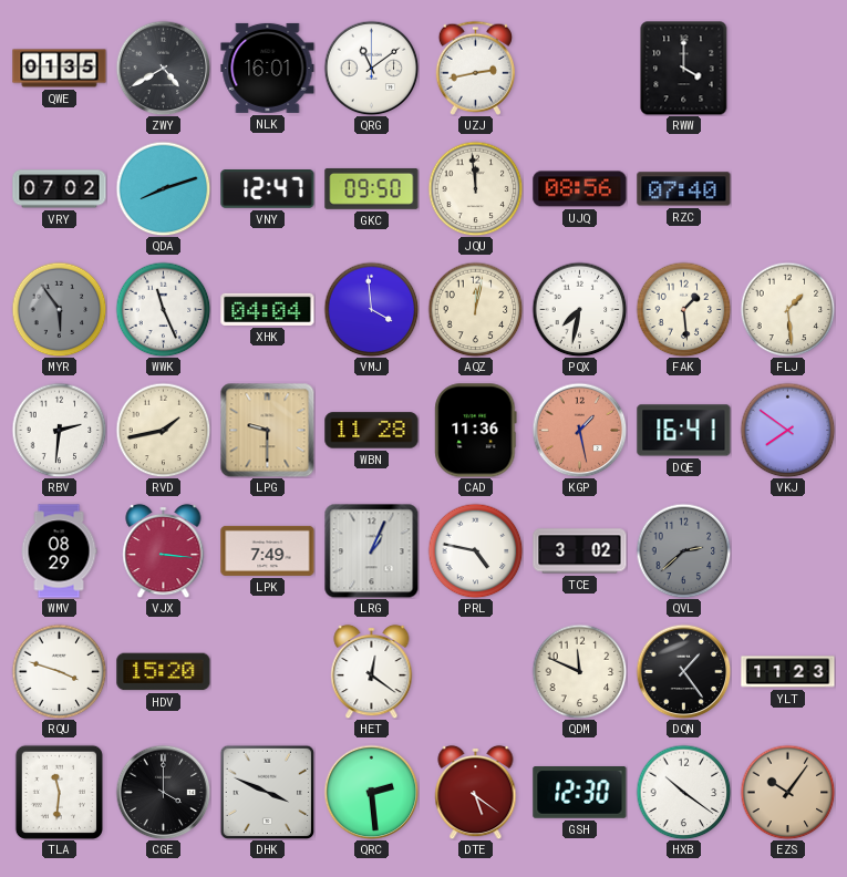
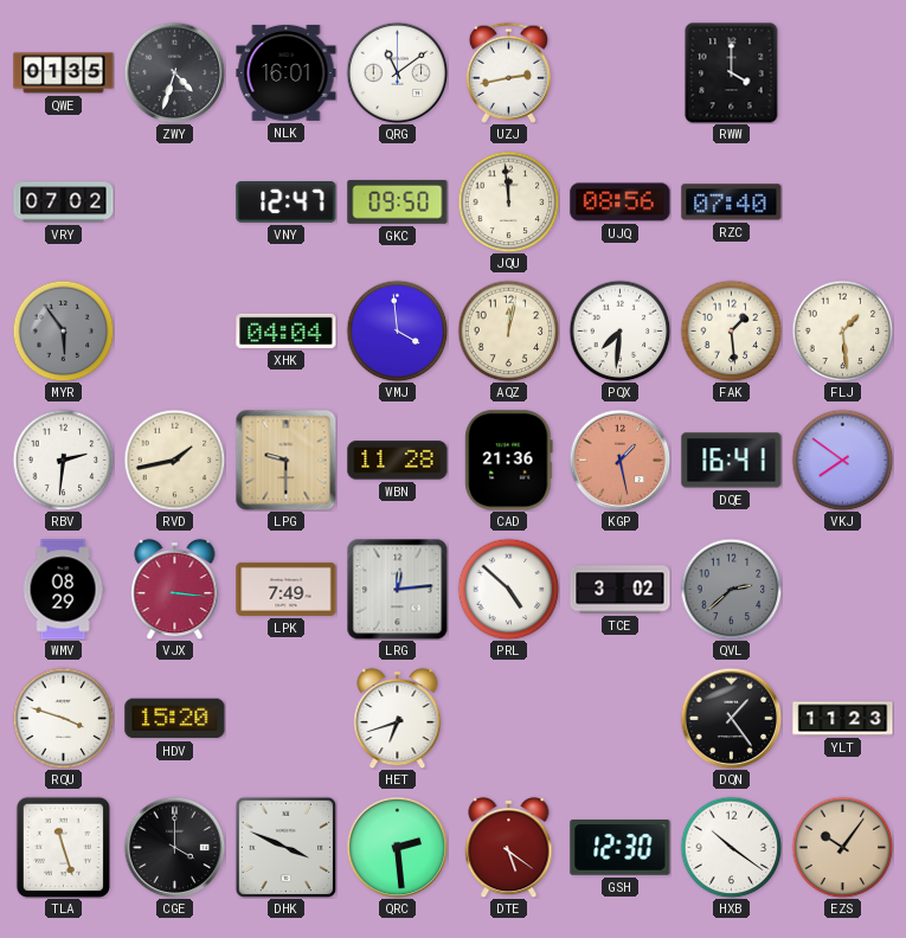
ZWY: 4:40 -> 4:33 (174, 72)
QDA: 8:12 -> none (163, 188)
WWK: 11:26 -> none (163, 309)
PQX: 7:32 -> 7:31 (619, 330)
CAD: 11:36 -> 21:36 (509, 461)
LRG: 1:04 -> 12:14 (397, 589)
PRL: 4:47 -> 4:52 (508, 589)
HET: 12:21 -> 6:42 (398, 718)
QDM: 11:49 -> none (579, 671)
TLA: 11:31 -> 11:27 (63, 847)
